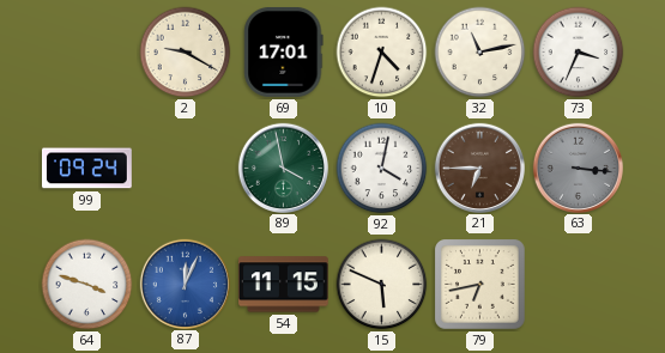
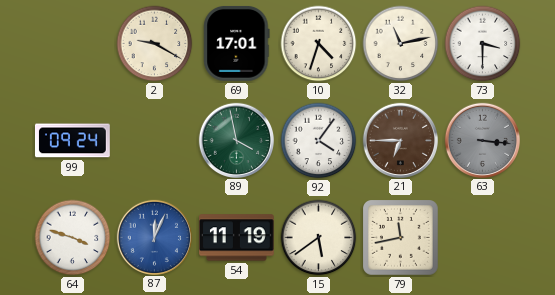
73: 3:34 -> 3:30 (483, 44)
92: 4:02 -> 4:06 (319, 141)
54: 11:15 -> 11:19 (237, 238)
15: 5:49 -> 5:39 (319, 238)
79: 6:43 -> 11:43 (401, 238)
